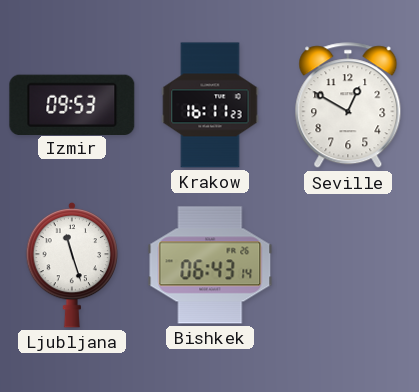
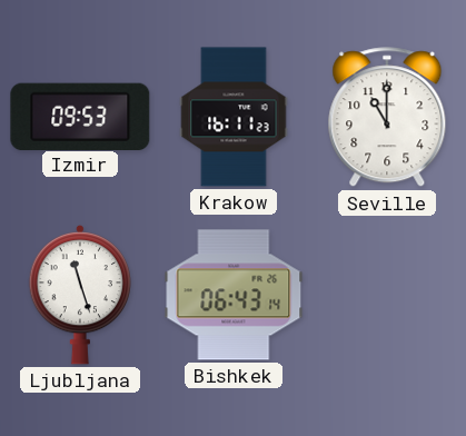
Seville: 12:50 -> 11:00 (387, 118)
